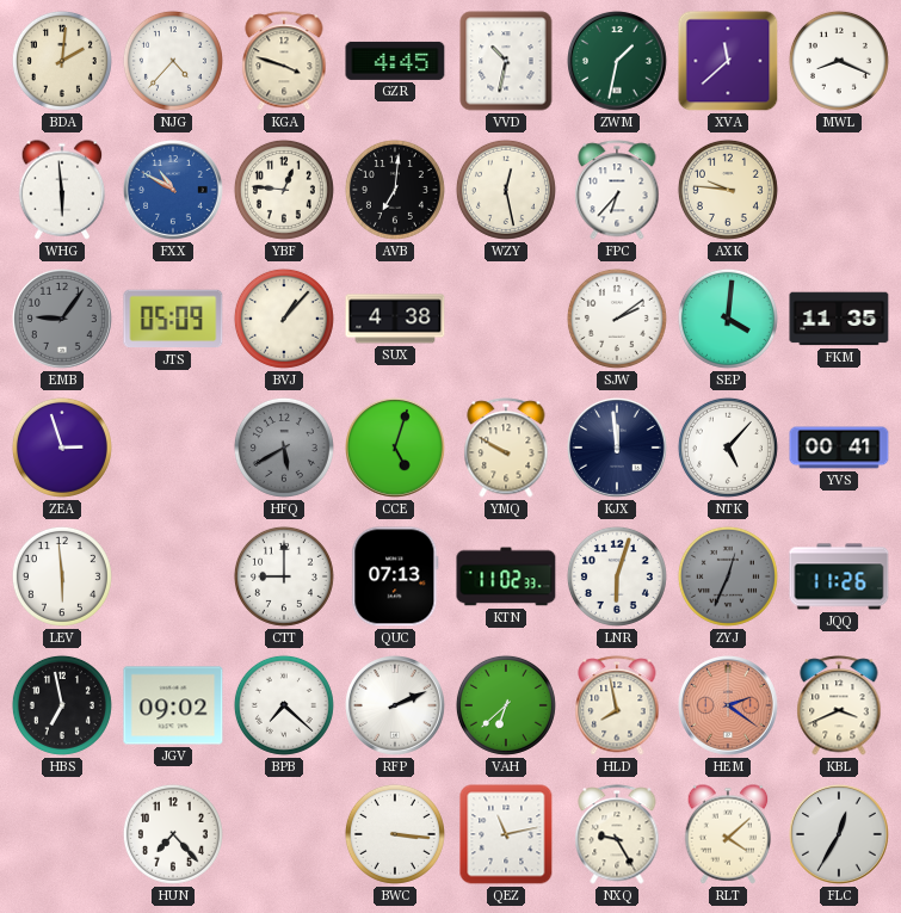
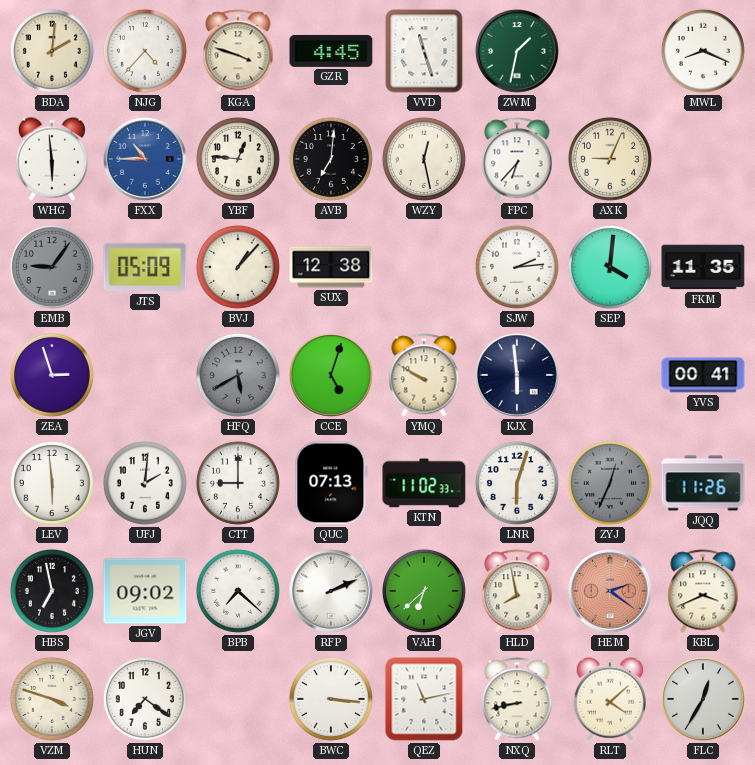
VVD: 10:32 -> 11:27 (424, 51)
XVA: 11:38 -> none (728, 61)
FXX: 10:50 -> 10:45 (146, 160)
AXK: 9:46 -> 9:04 (610, 159)
SUX: 4:38 -> 12:38 (331, 267)
SJW: 2:09 -> 2:14 (517, 267)
KJX: 11:59 -> 5:59 (518, 376)
NTK: 5:07 -> none (728, 448)
UFJ: none -> 2:01 (145, 483)
VZM: none -> 3:48 (52, 699)
HUN: 7:23 -> 7:21 (145, 699)
NXQ: 9:25 -> 8:43 (517, 699)
